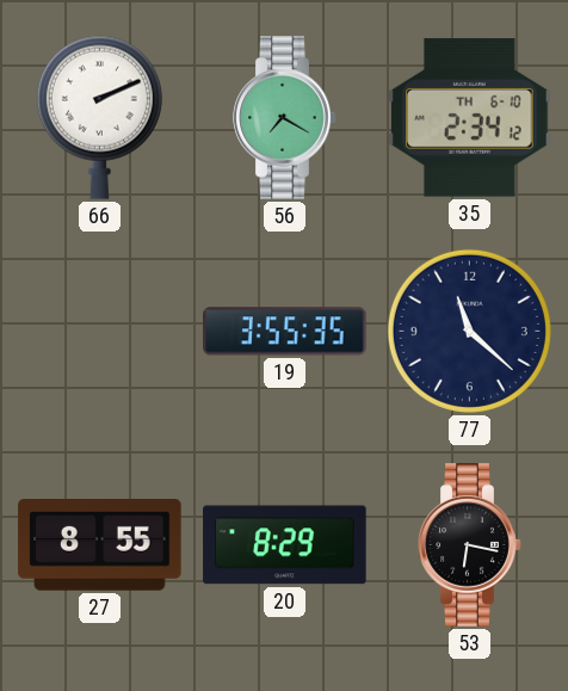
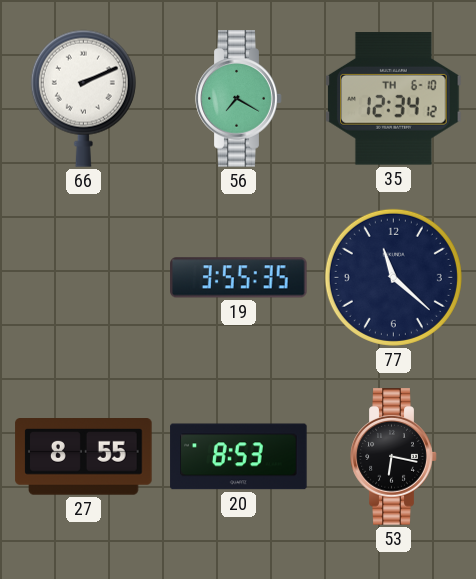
35: 2:34 -> 12:34 (394, 99)
20: 8:29 -> 8:53 (239, 457)
